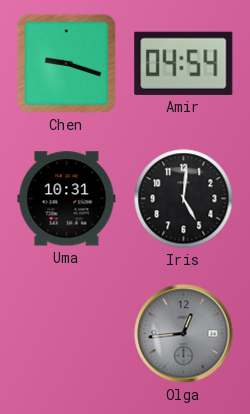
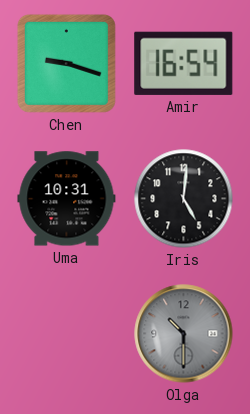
Amir: 04:54 -> 16:54 (184, 63)
Olga: 12:44 -> 10:30 (184, 334)
